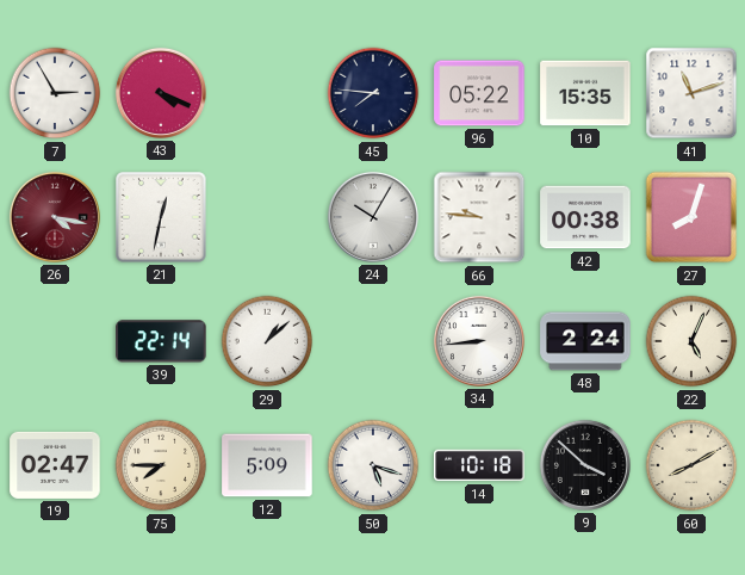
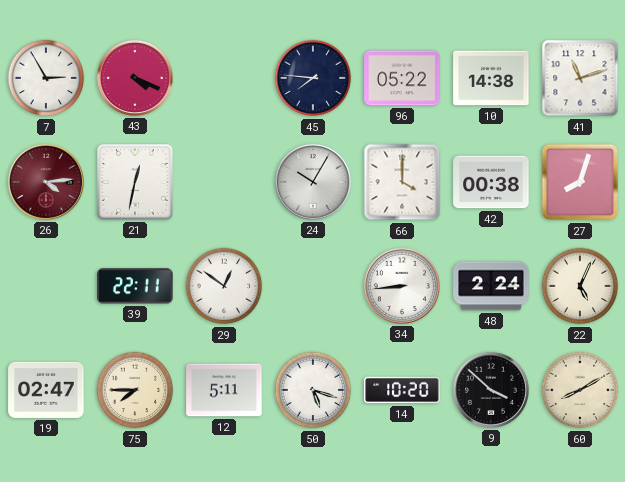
10: 15:35 -> 14:38 (491, 78)
26: 4:17 -> 4:14 (46, 182)
66: 9:46 -> 4:00 (402, 182)
39: 22:14 -> 22:11 (135, 286)
29: 1:08 -> 12:51 (224, 286)
12: 5:09 -> 5:11 (224, 390)
14: 10:18 -> 10:20 (402, 390)
